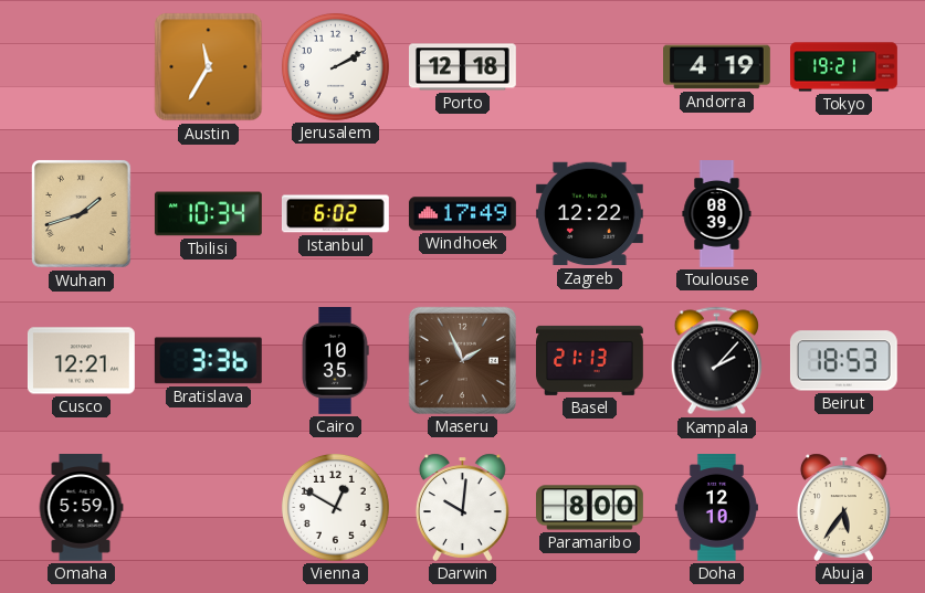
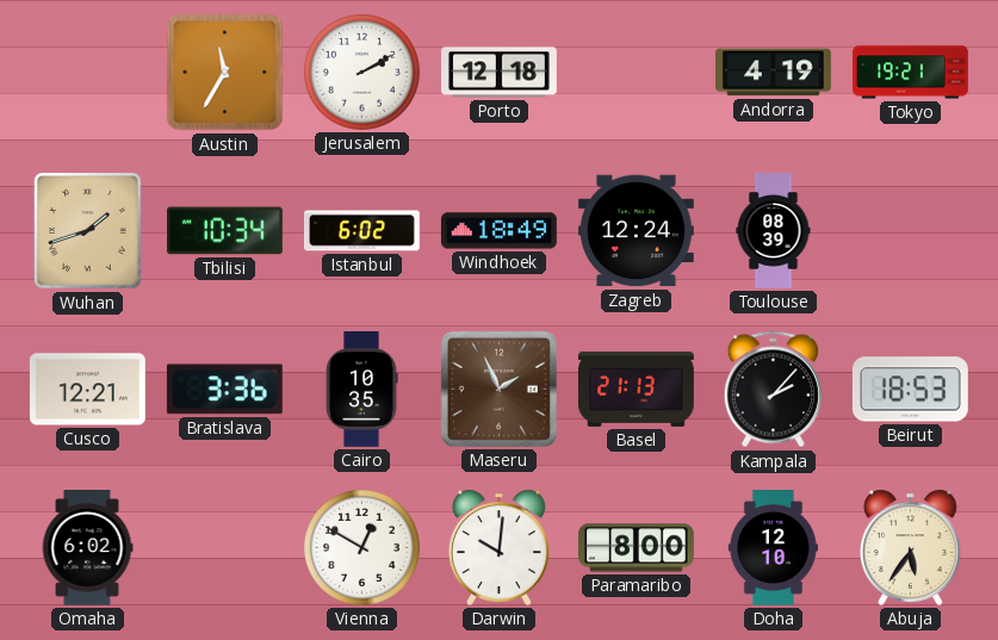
Windhoek: 17:49 -> 18:49 (498, 231)
Zagreb: 12:22 -> 12:24 (636, 231)
Omaha: 5:59 -> 6:02 (87, 548)
